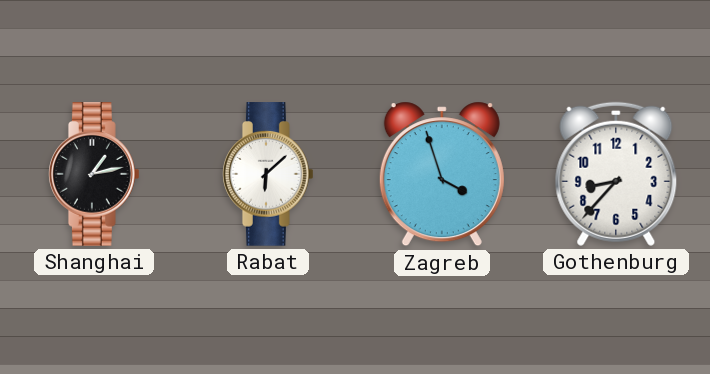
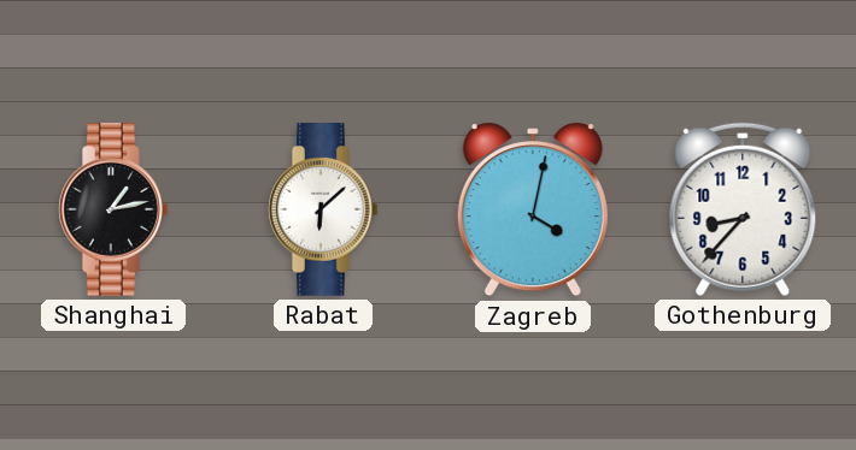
Zagreb: 3:57 -> 4:02 (533, 209)
